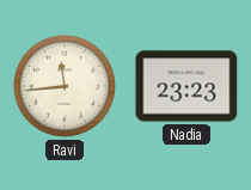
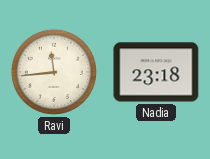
Nadia: 23:23 -> 23:18 (156, 72)
